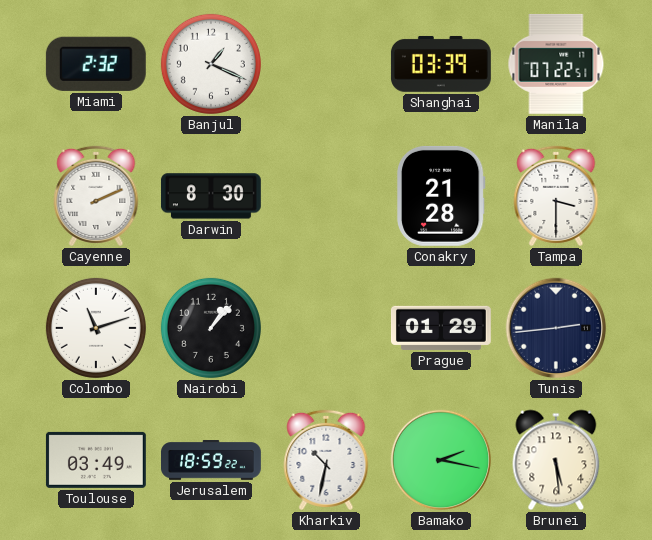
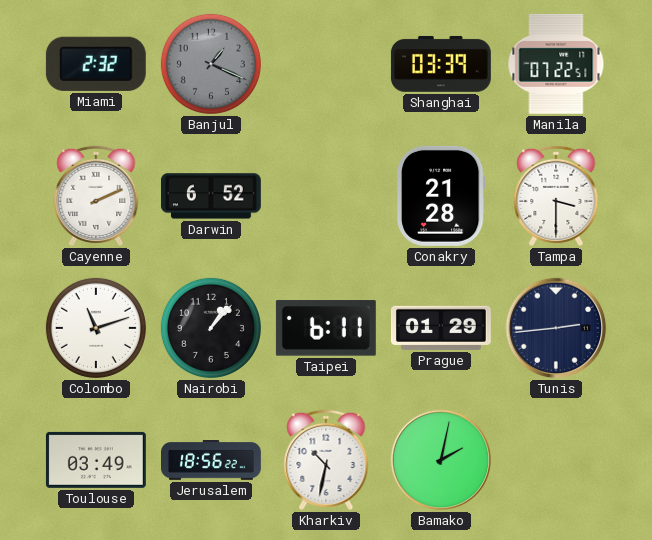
Banjul dial: white -> grey (211, 64)
Darwin: 8:30 -> 6:52 (211, 196)
Taipei: none -> 6:11 (326, 328)
Jerusalem: 18:59 -> 18:56 (212, 461)
Bamako: 2:17 -> 2:02 (441, 460)
Brunei: 5:29 -> none (556, 460)
